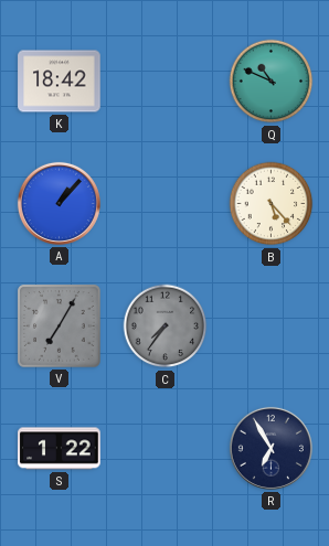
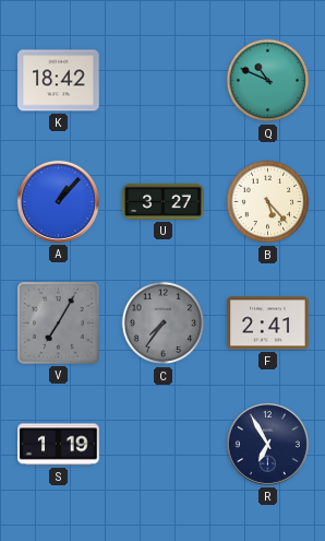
U: none -> 3:27 (164, 201)
F: none -> 2:41 (268, 324)
S: 1:22 -> 1:19 (59, 445)
